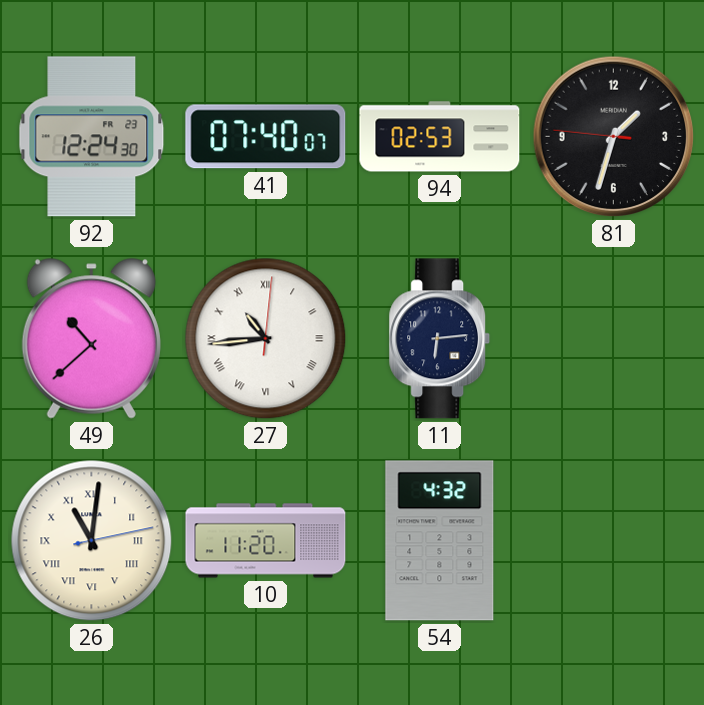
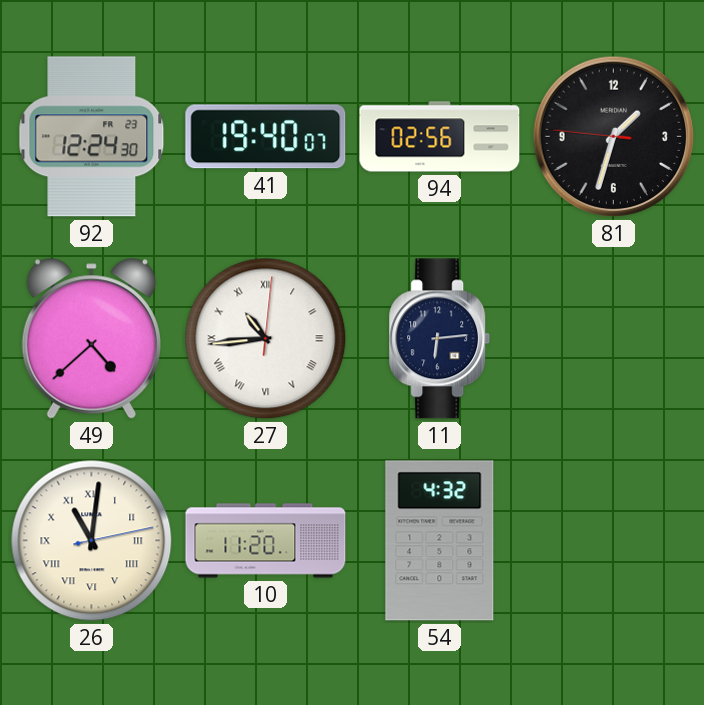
41: 07:40 -> 19:40 (266, 137)
94: 02:53 -> 02:56 (440, 137)
49: 10:38 -> 4:38 (91, 339)
